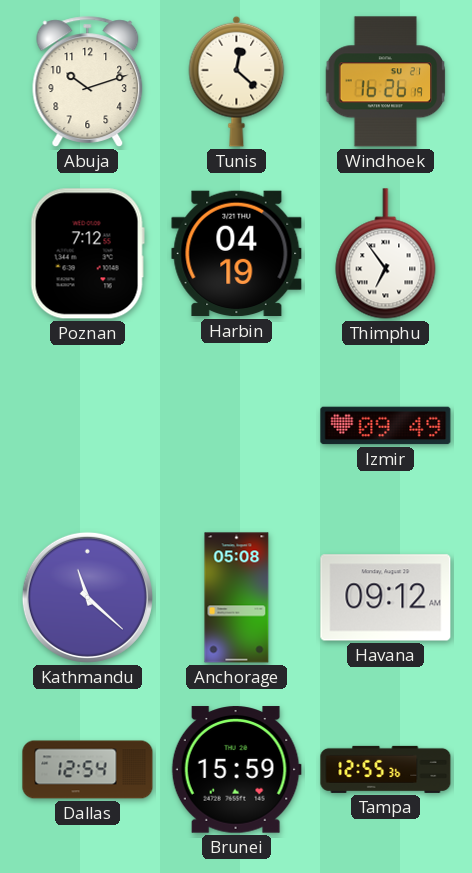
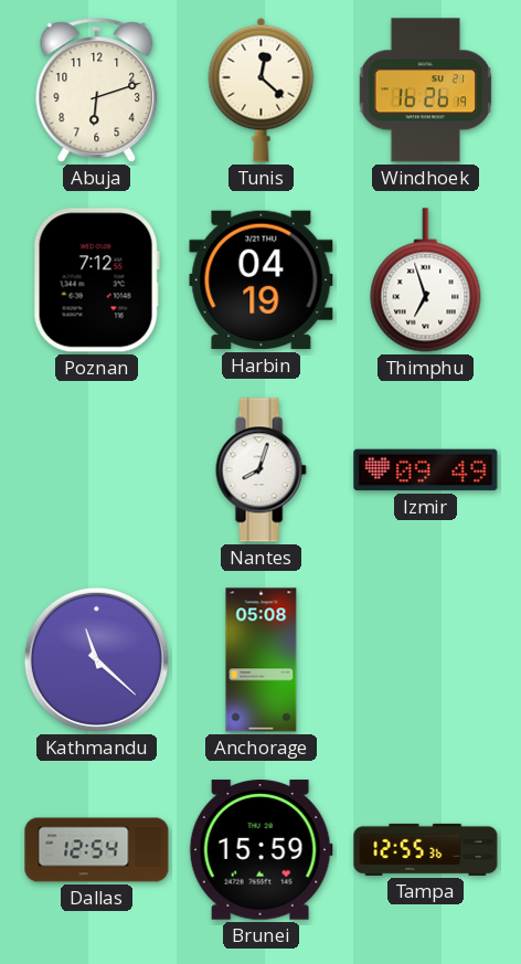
Abuja: 10:12 -> 6:12 (97, 91)
Thimphu: 6:54 -> 6:57 (426, 280)
Nantes: none -> 8:03 (260, 470)
Havana: 09:12 -> none (386, 598)
